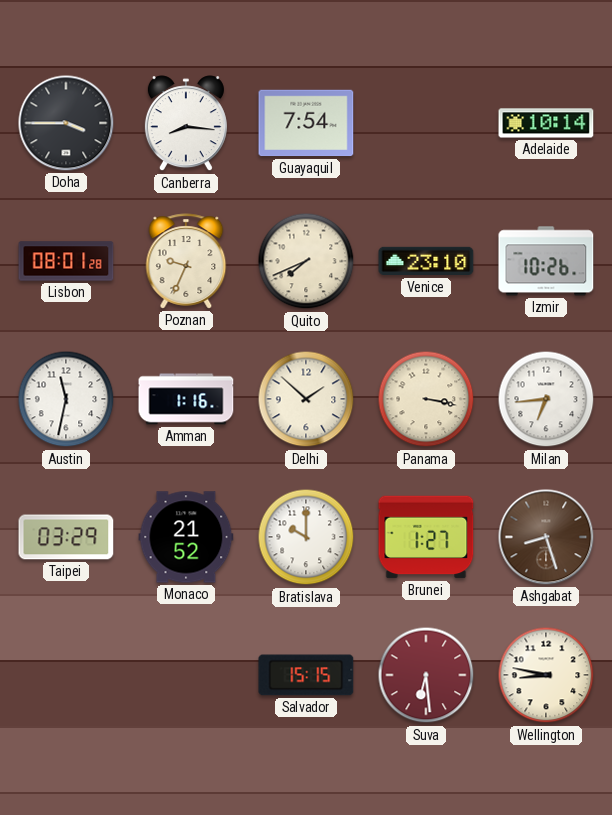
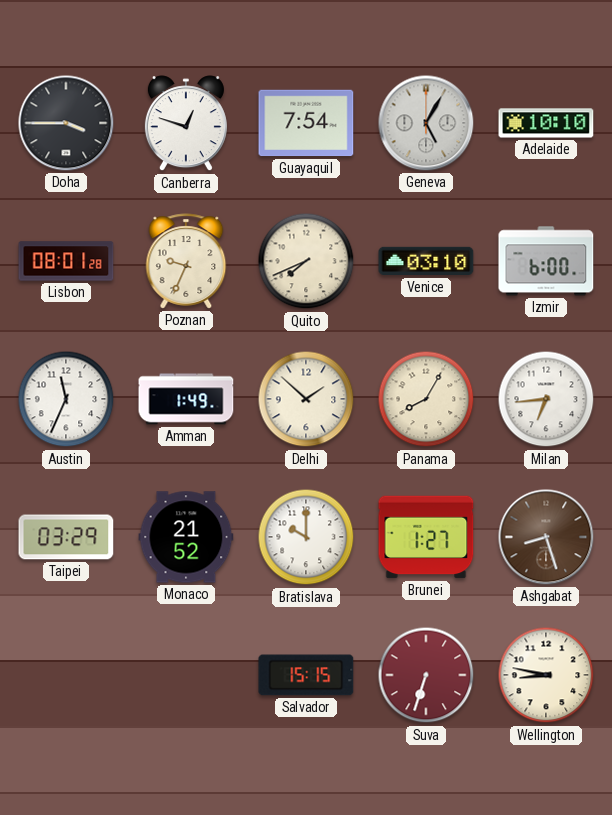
Canberra: 8:16 -> 12:48 (186, 124)
Geneva: none -> 5:05 (426, 123)
Adelaide: 10:14 -> 10:10 (546, 123)
Venice: 23:10 -> 03:10 (426, 261)
Izmir: 10:26 -> 6:00 (546, 261)
Austin: 11:32 -> 11:34 (66, 399)
Amman: 1:16 -> 1:49 (186, 399)
Panama: 3:17 -> 8:05 (426, 399)
Suva: 6:29 -> 6:33 (426, 675)
